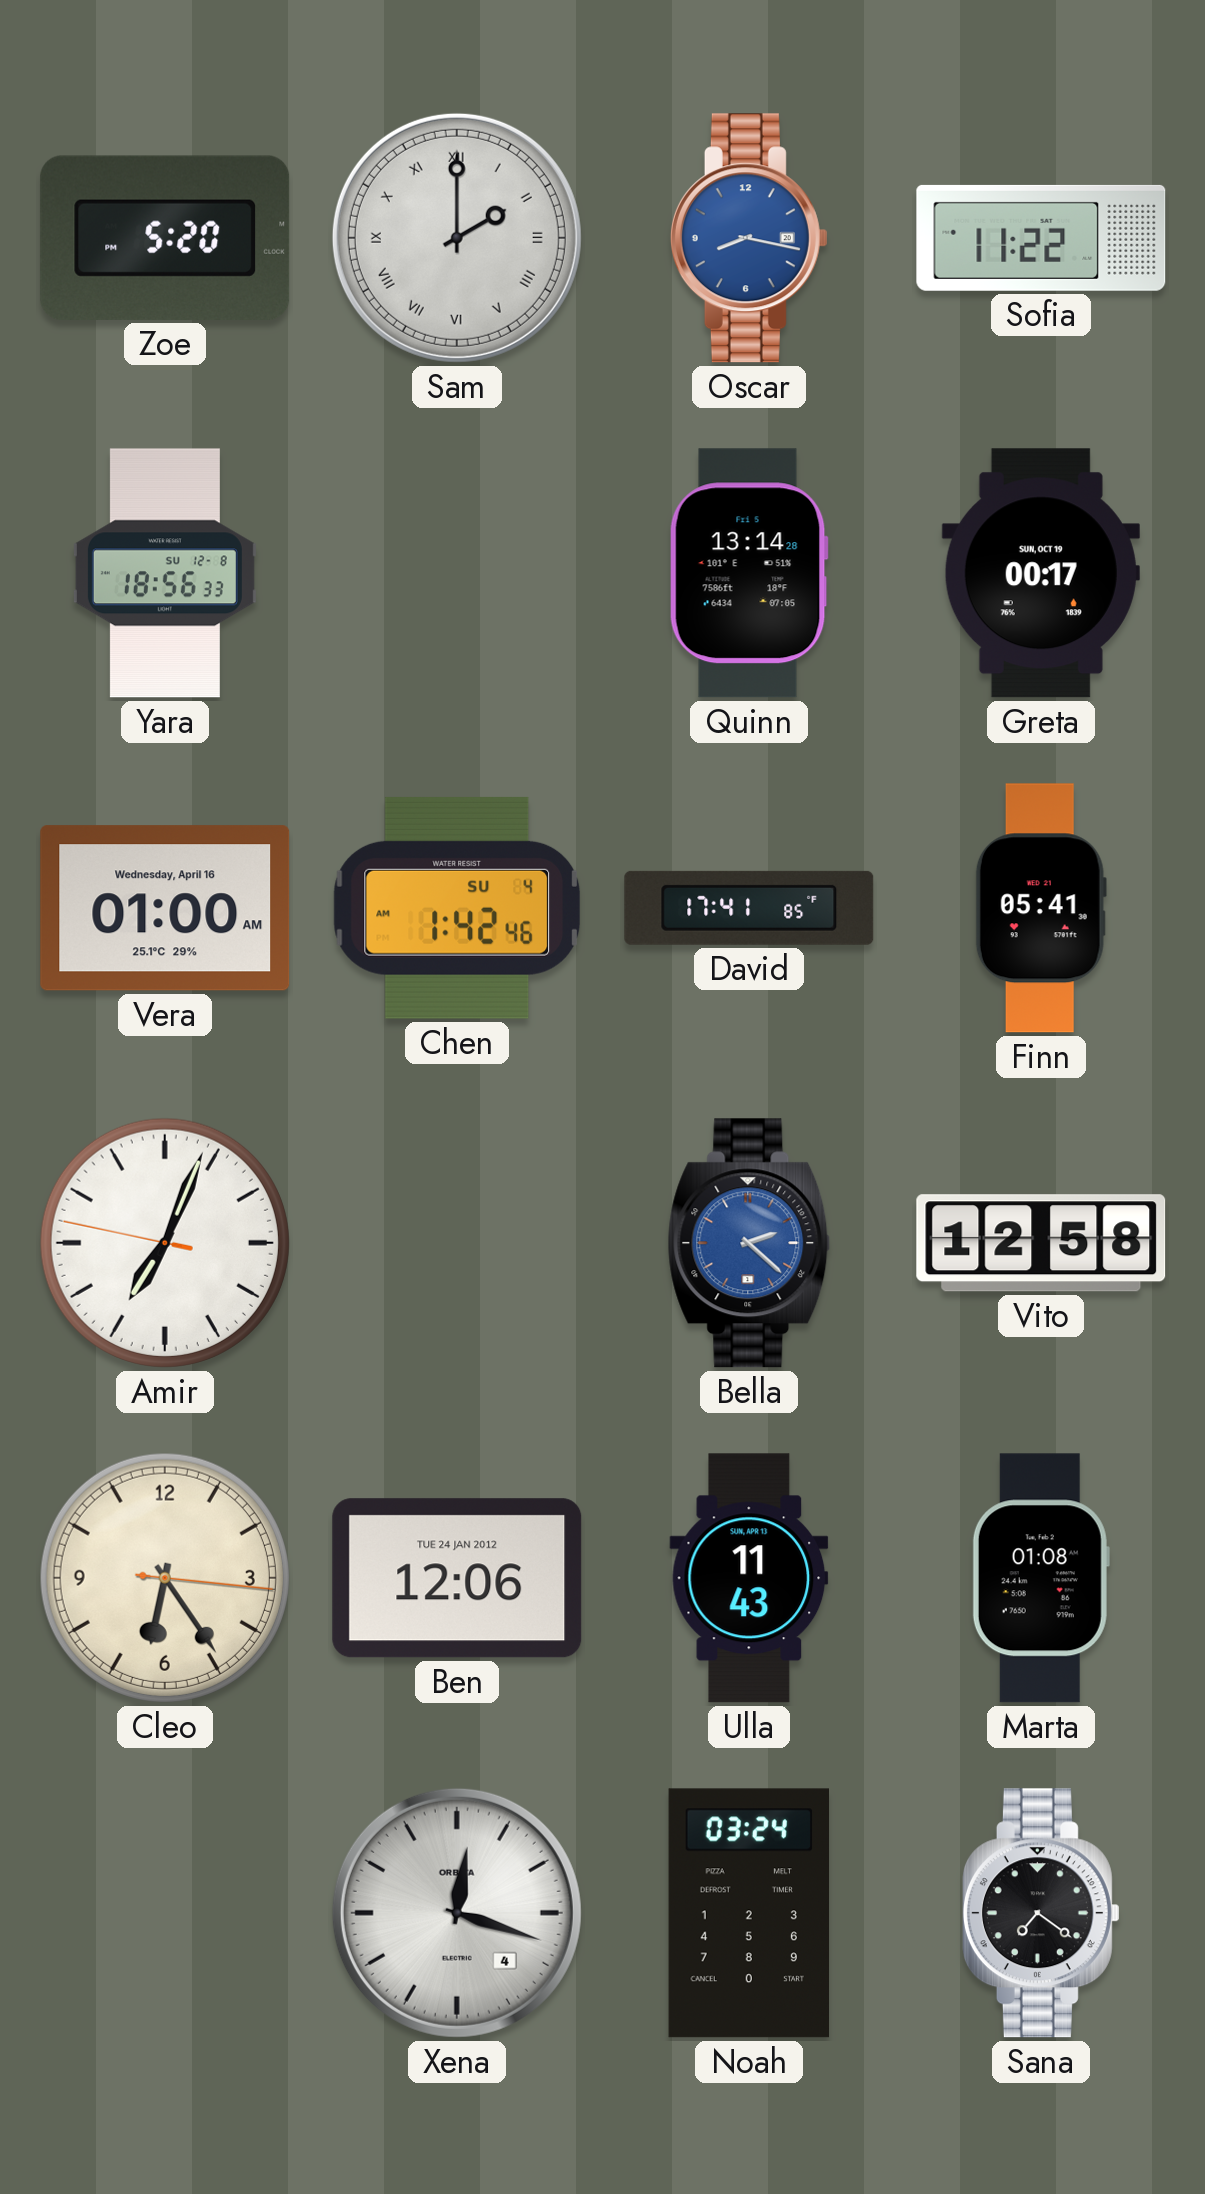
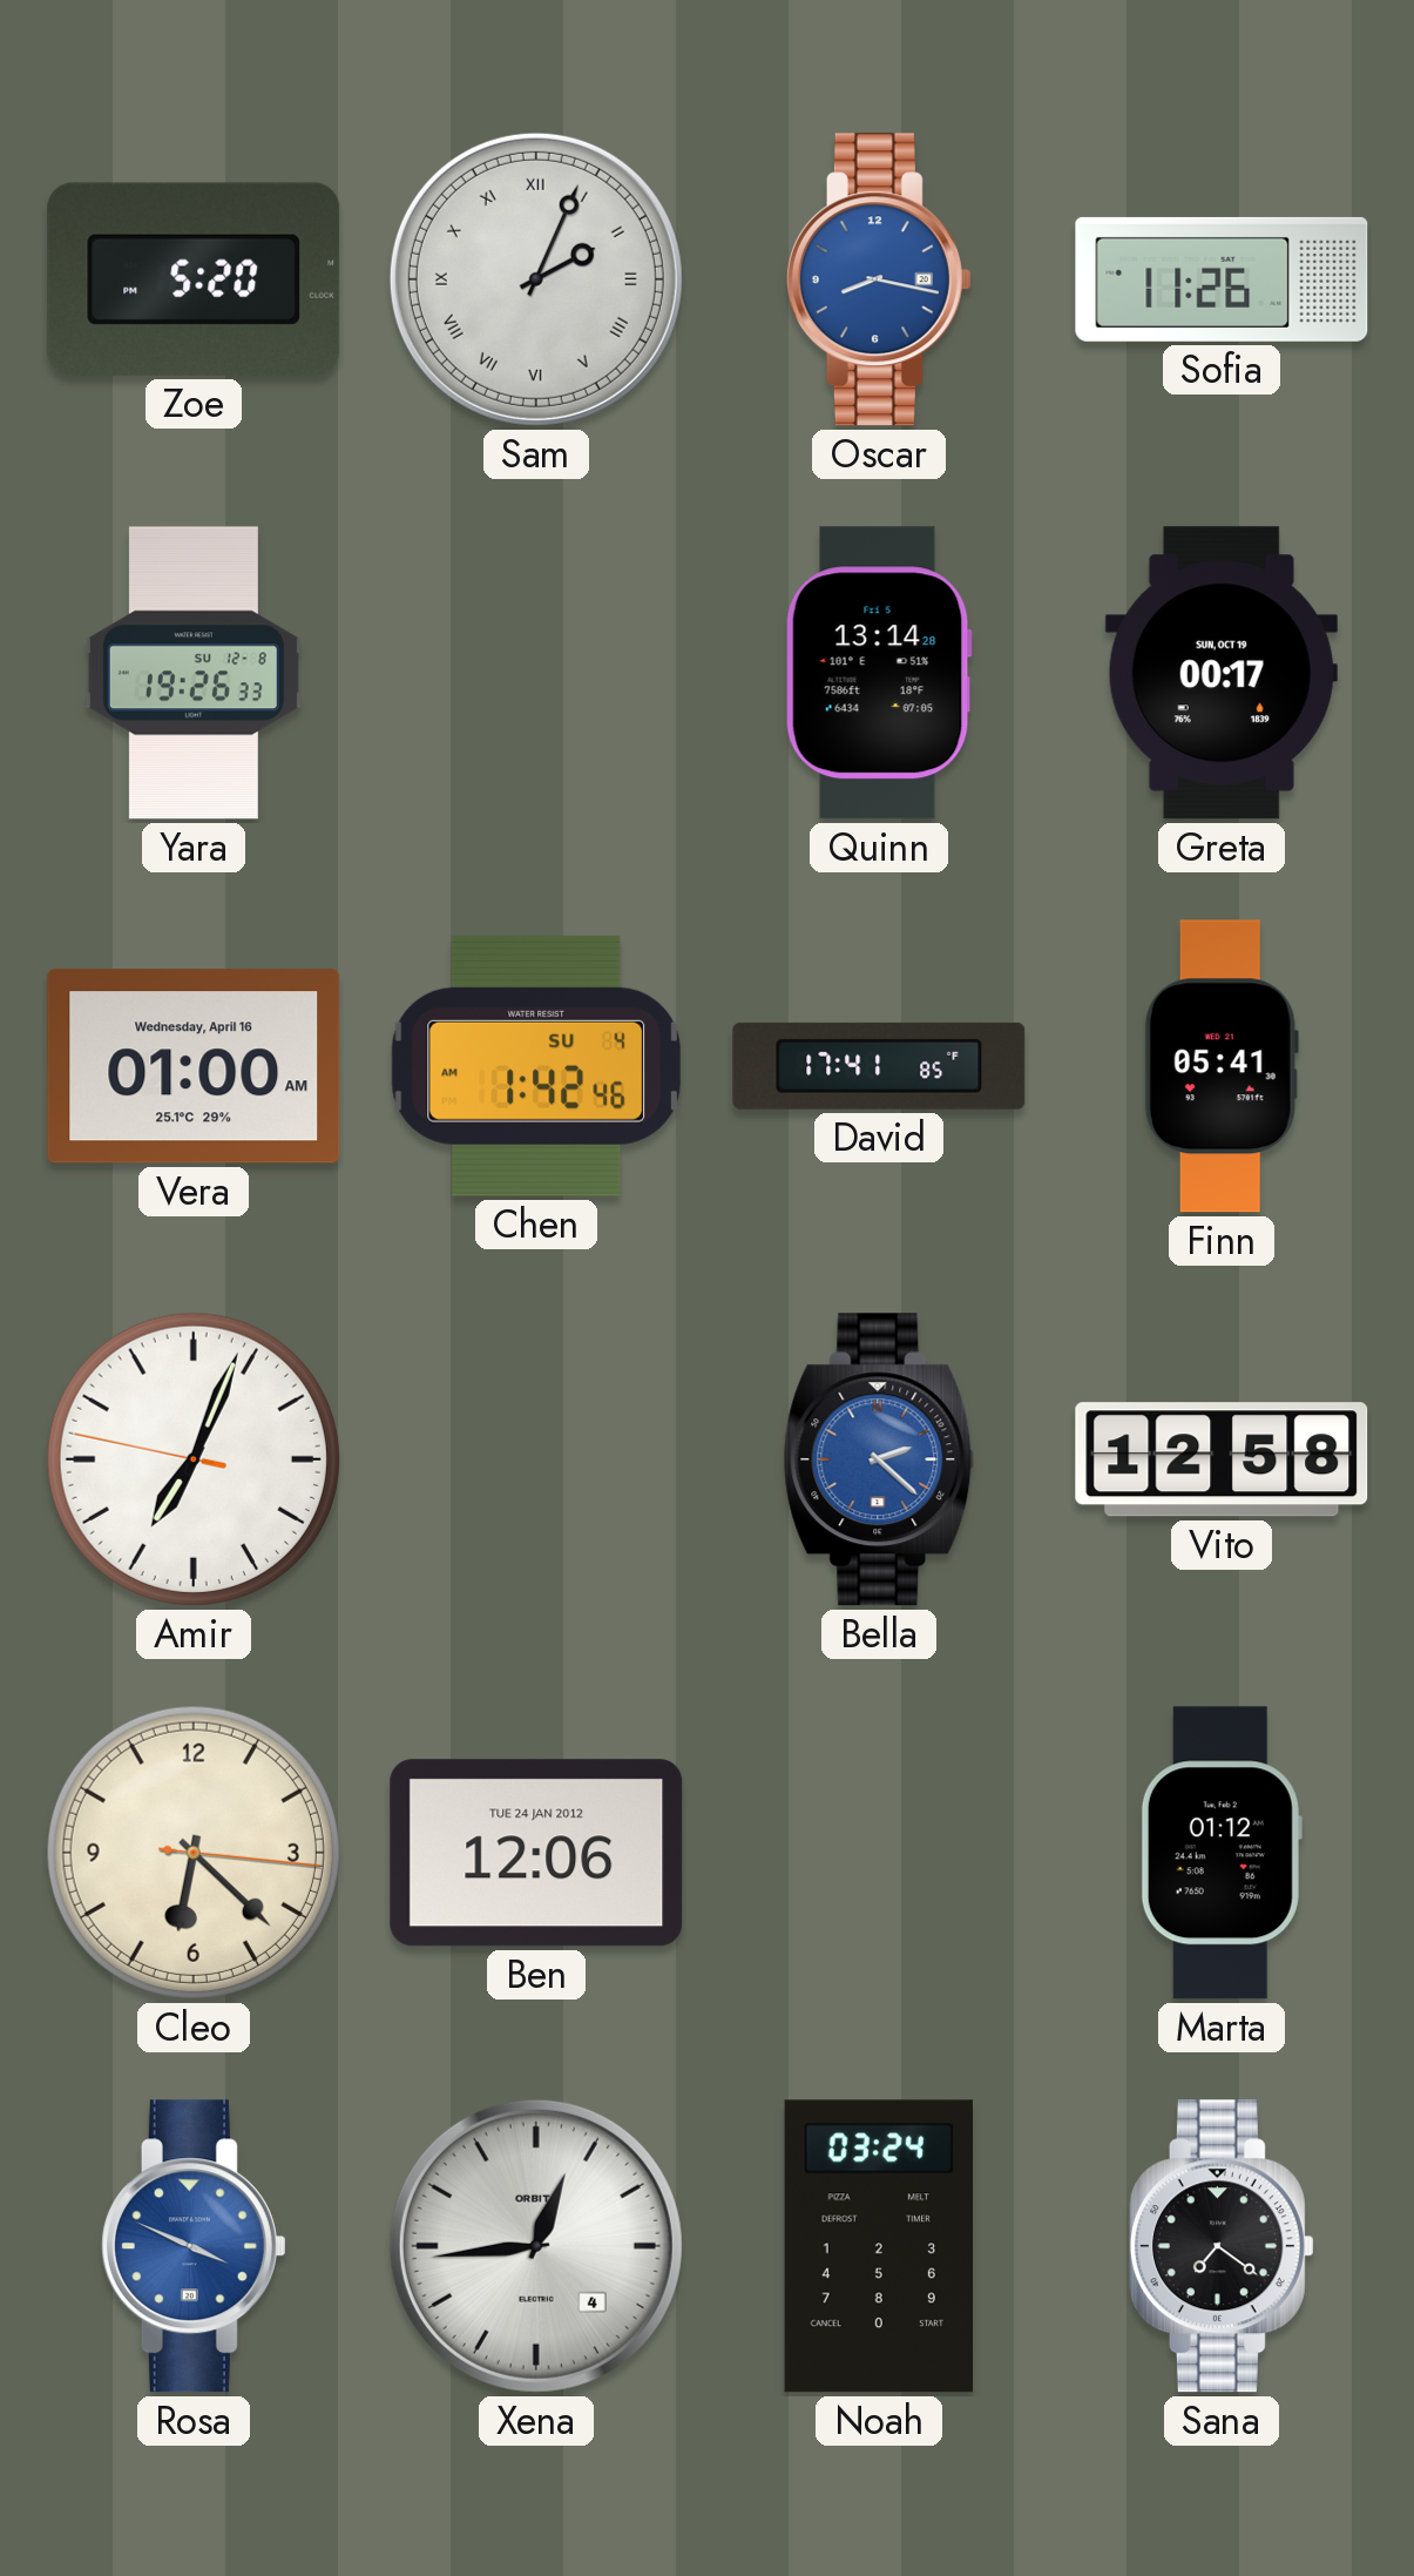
Sam: 2:00 -> 2:04 (536, 279)
Sofia: 11:22 -> 11:26 (1222, 279)
Yara: 18:56 -> 19:26 (194, 673)
Cleo: 6:24 -> 6:22 (194, 1853)
Ulla: 11:43 -> none (749, 1578)
Marta: 01:08 -> 01:12 (1222, 1853)
Rosa: none -> 3:49 (194, 2246)
Xena: 12:18 -> 12:44 (536, 2246)
